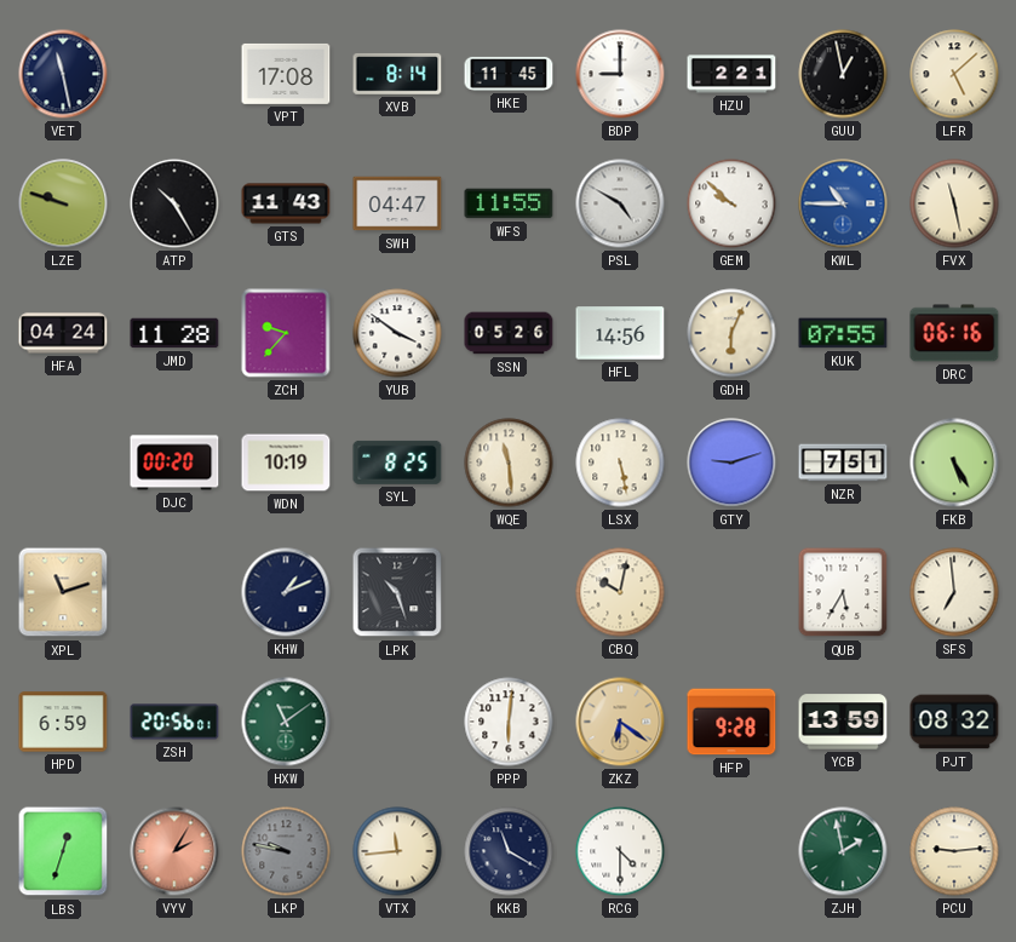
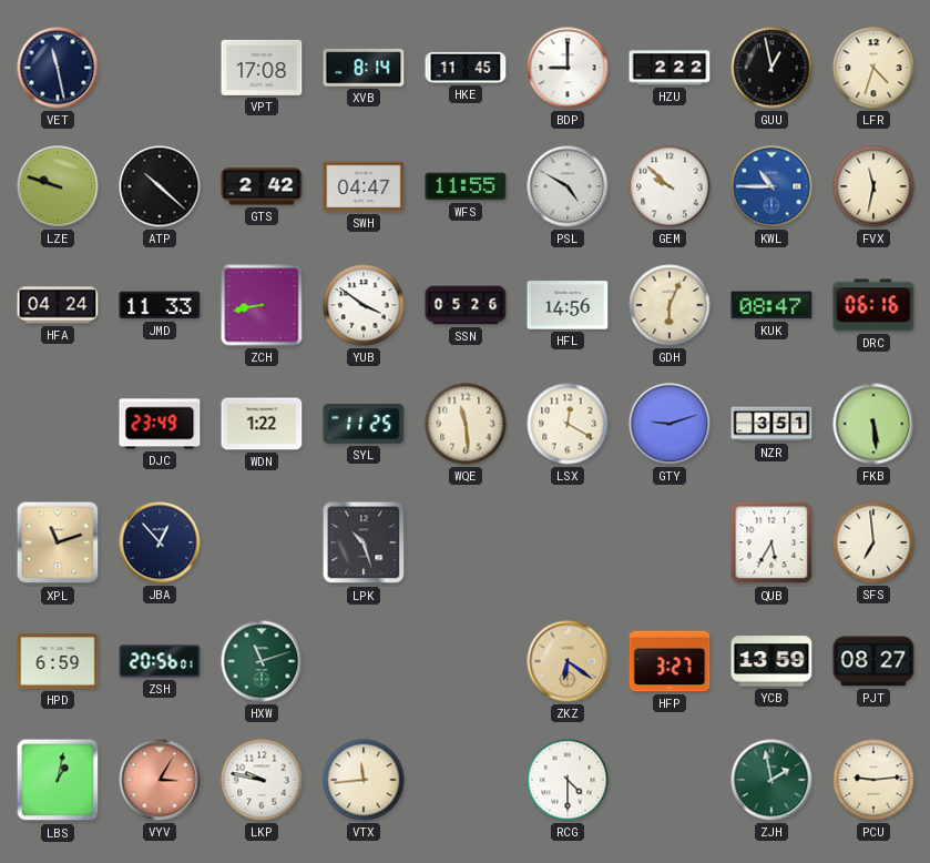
HZU: 2:21 -> 2:22 (670, 68)
LFR: 5:08 -> 4:33 (873, 68)
ATP: 10:25 -> 10:22 (160, 186)
GTS: 11:43 -> 2:42 (262, 186)
FVX: 11:28 -> 11:32 (873, 186)
JMD: 11:28 -> 11:33 (160, 305)
ZCH: 9:37 -> 8:43 (262, 305)
KUK: 07:55 -> 08:47 (771, 305)
DJC: 00:20 -> 23:49 (160, 424)
WDN: 10:19 -> 1:22 (262, 424)
SYL: 8:25 -> 11:25 (364, 424)
LSX: 5:28 -> 12:20 (568, 424)
NZR: 7:51 -> 3:51 (771, 424)
FKB: 5:25 -> 5:29 (873, 424)
JBA: none -> 12:53 (160, 542)
KHW: 1:11 -> none (286, 592)
CBQ: 10:02 -> none (620, 592)
HXW: 11:09 -> 11:12 (262, 661)
PPP: 6:01 -> none (509, 722)
HFP: 9:28 -> 3:27 (670, 661)
PJT: 08:32 -> 08:27 (873, 661)
LBS: 12:33 -> 1:02 (58, 780)
VYV: 2:05 -> 3:05 (160, 780)
LKP dial: grey -> white (262, 780)
KKB: 11:20 -> none (509, 851)
